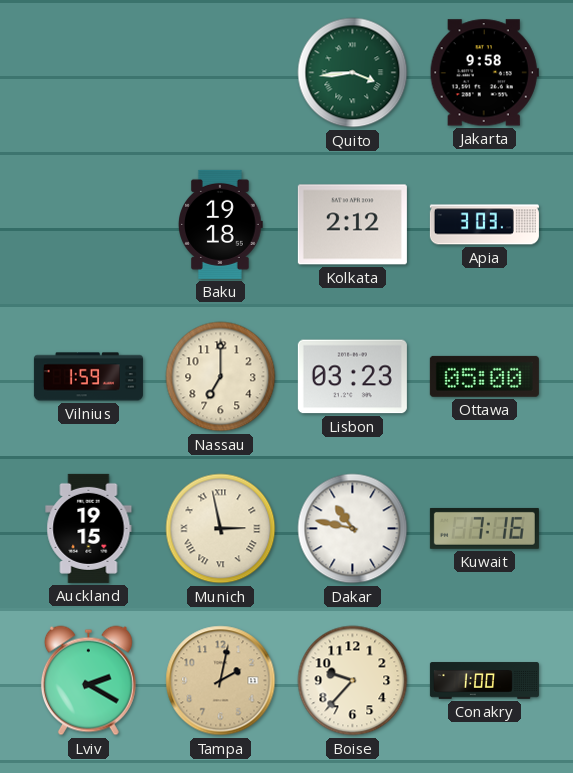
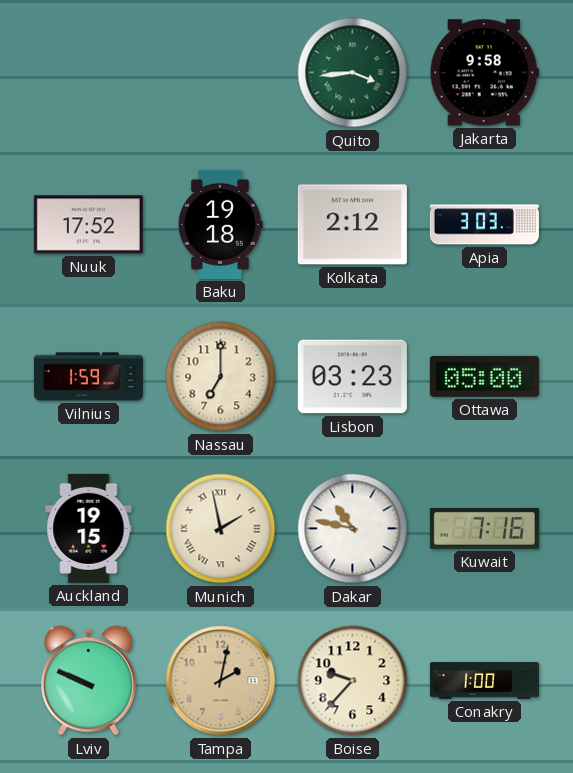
Nuuk: none -> 17:52 (88, 225)
Munich: 2:58 -> 1:58 (221, 529)
Lviv: 2:20 -> 9:49 (88, 681)
